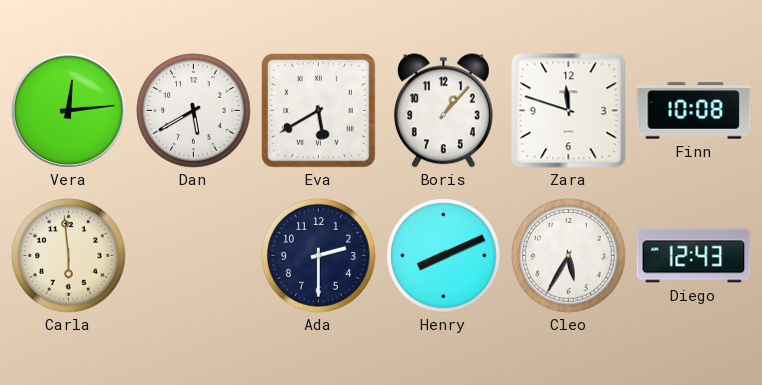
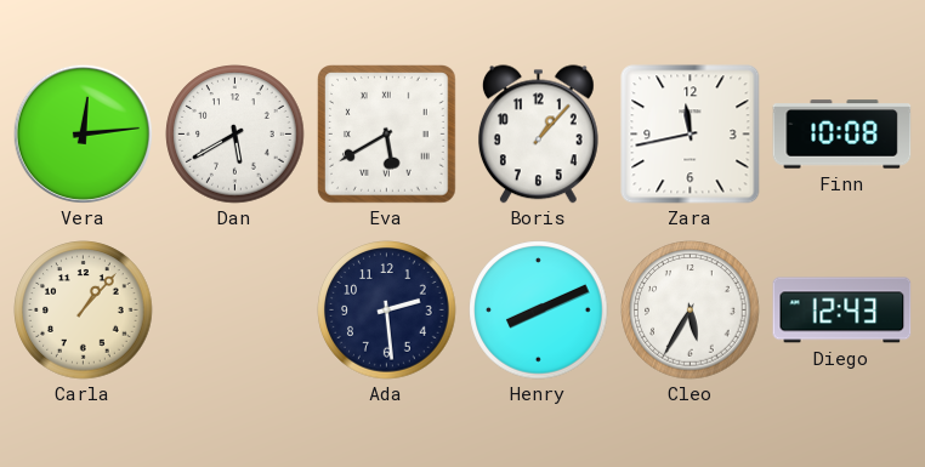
Zara: 11:48 -> 11:43 (691, 135)
Carla: 5:59 -> 1:07 (84, 311)
Ada: 2:30 -> 2:29 (387, 311)
